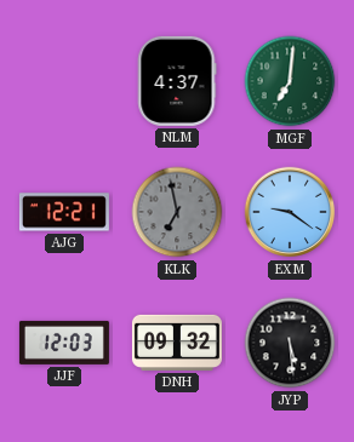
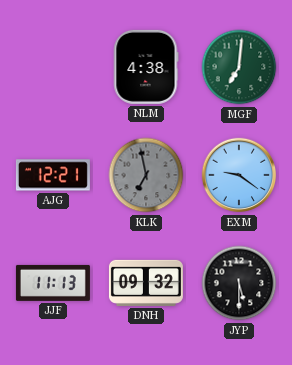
NLM: 4:37 -> 4:38 (146, 67)
JJF: 12:03 -> 11:13 (53, 283)
JYP: 5:29 -> 5:30 (239, 283)
